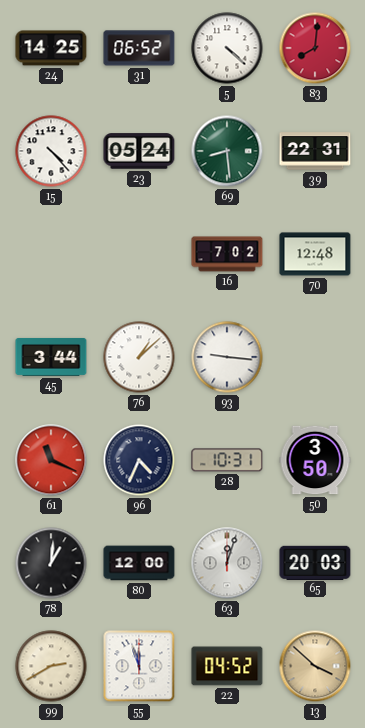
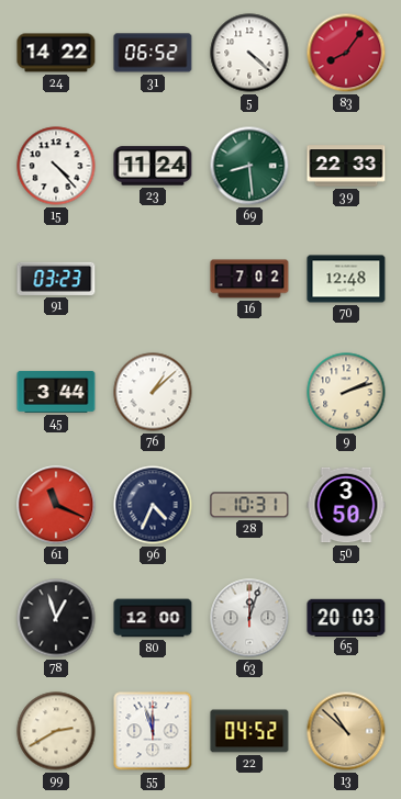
24: 14:25 -> 14:22 (56, 53)
83: 8:01 -> 8:06 (346, 53)
23: 05:24 -> 11:24 (153, 166)
39: 22:31 -> 22:33 (346, 166)
91: none -> 03:23 (56, 279)
93: 9:16 -> none (227, 357)
9: none -> 2:12 (346, 392)
78: 1:01 -> 12:57 (56, 618)
13: 3:52 -> 10:52 (346, 731)
